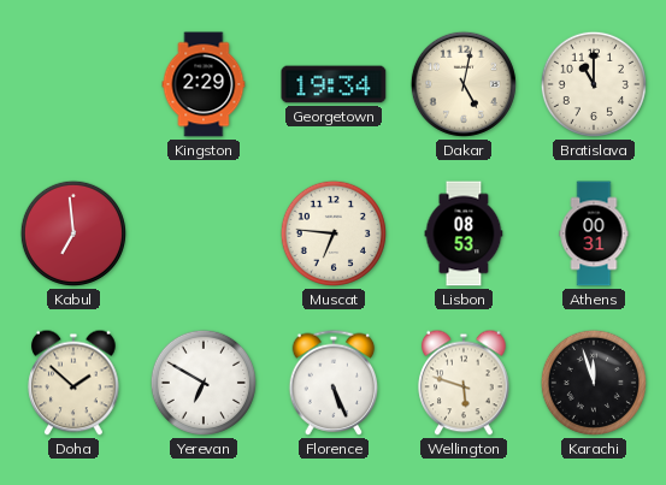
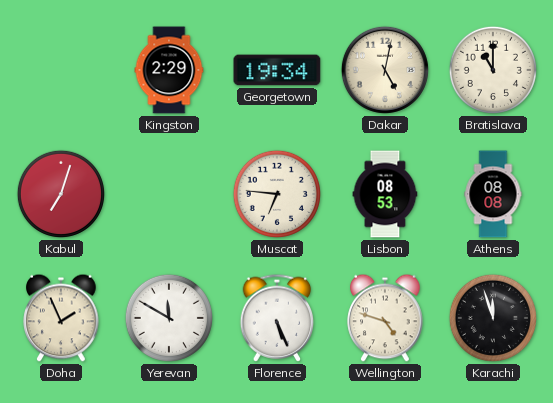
Kabul: 6:59 -> 7:03 (61, 194)
Athens: 00:31 -> 08:08 (493, 194)
Doha: 1:52 -> 1:56 (61, 318)
Yerevan: 6:50 -> 11:50 (169, 318)
Wellington: 5:48 -> 4:48 (385, 318)
